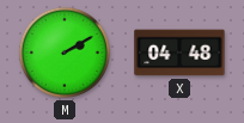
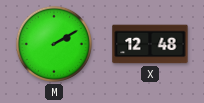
X: 04:48 -> 12:48 (150, 44)
